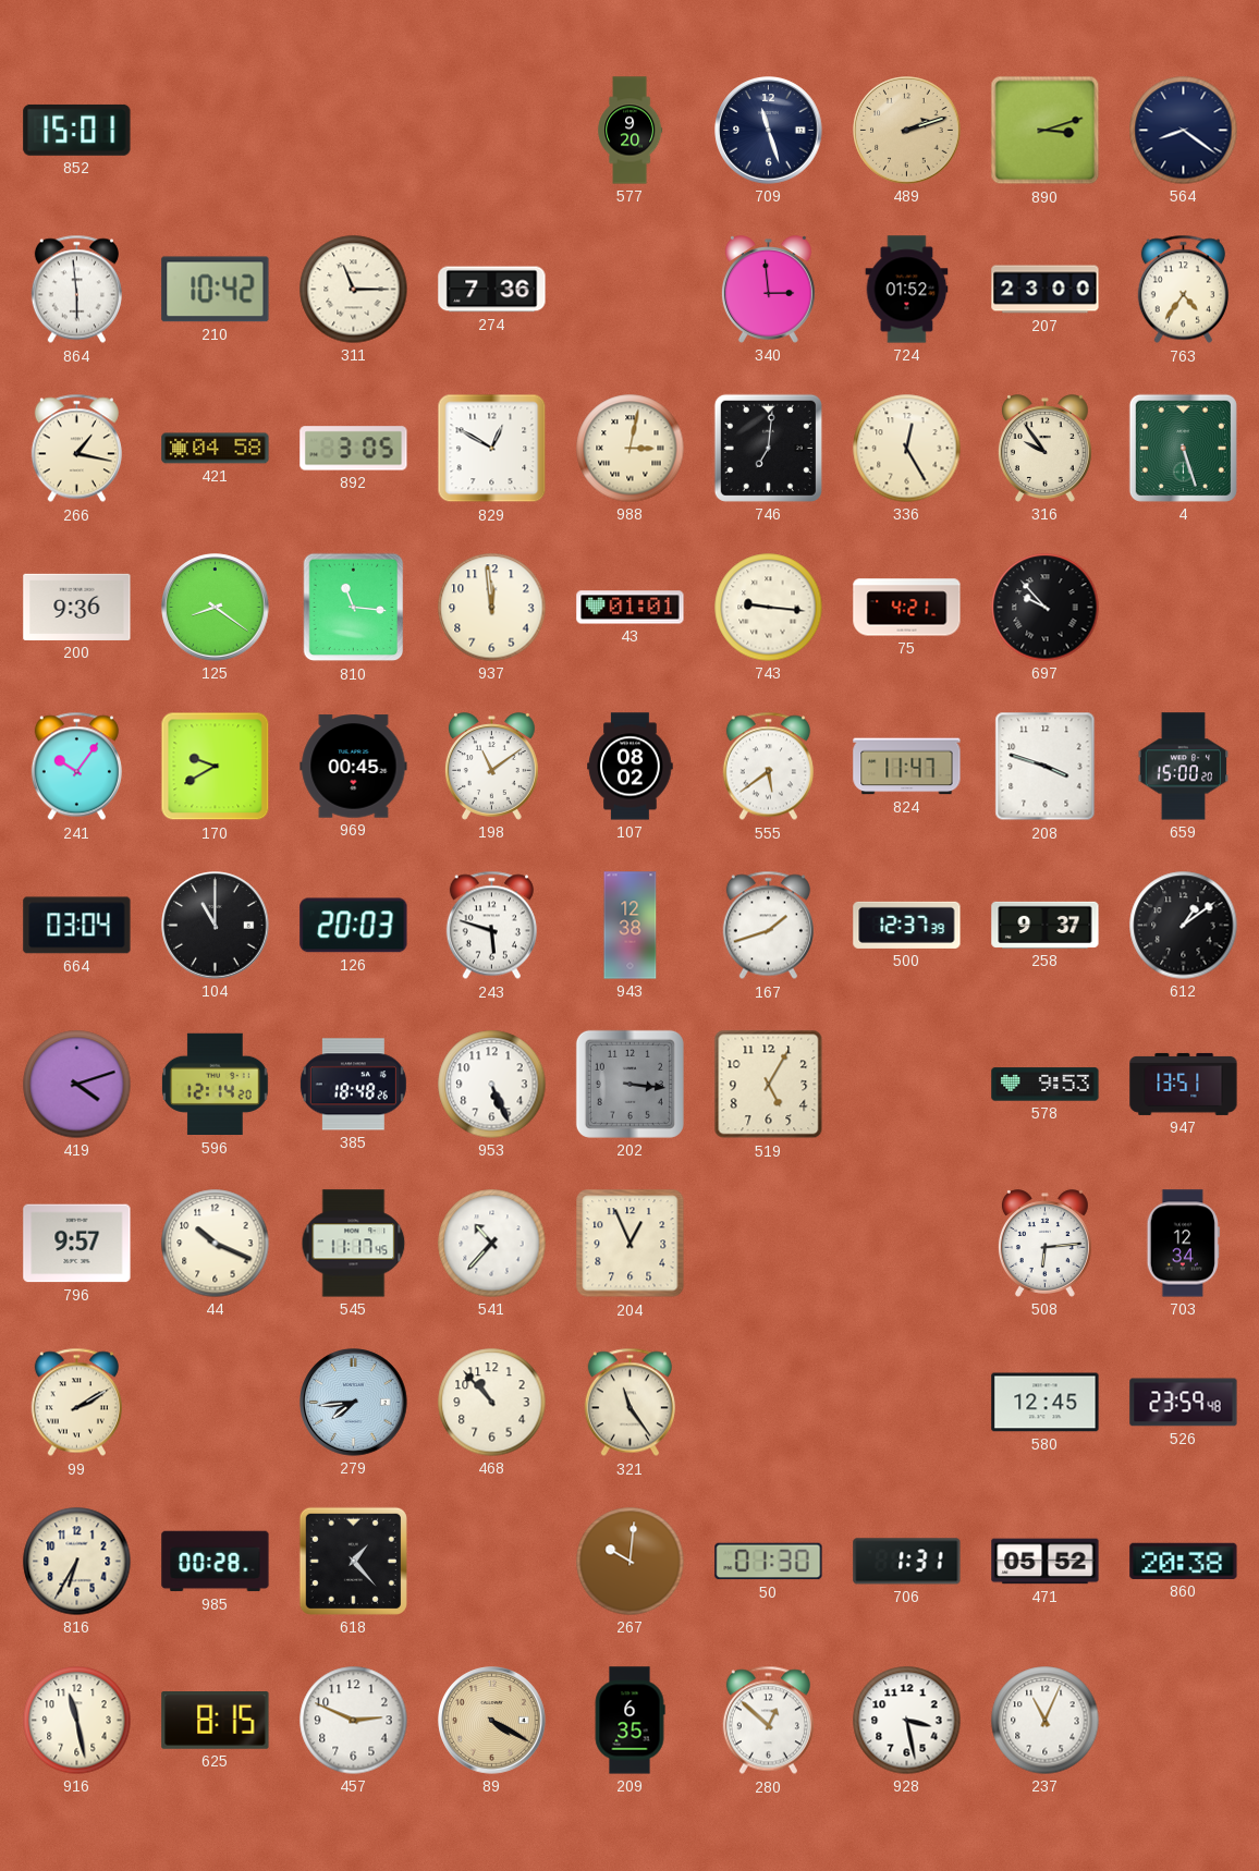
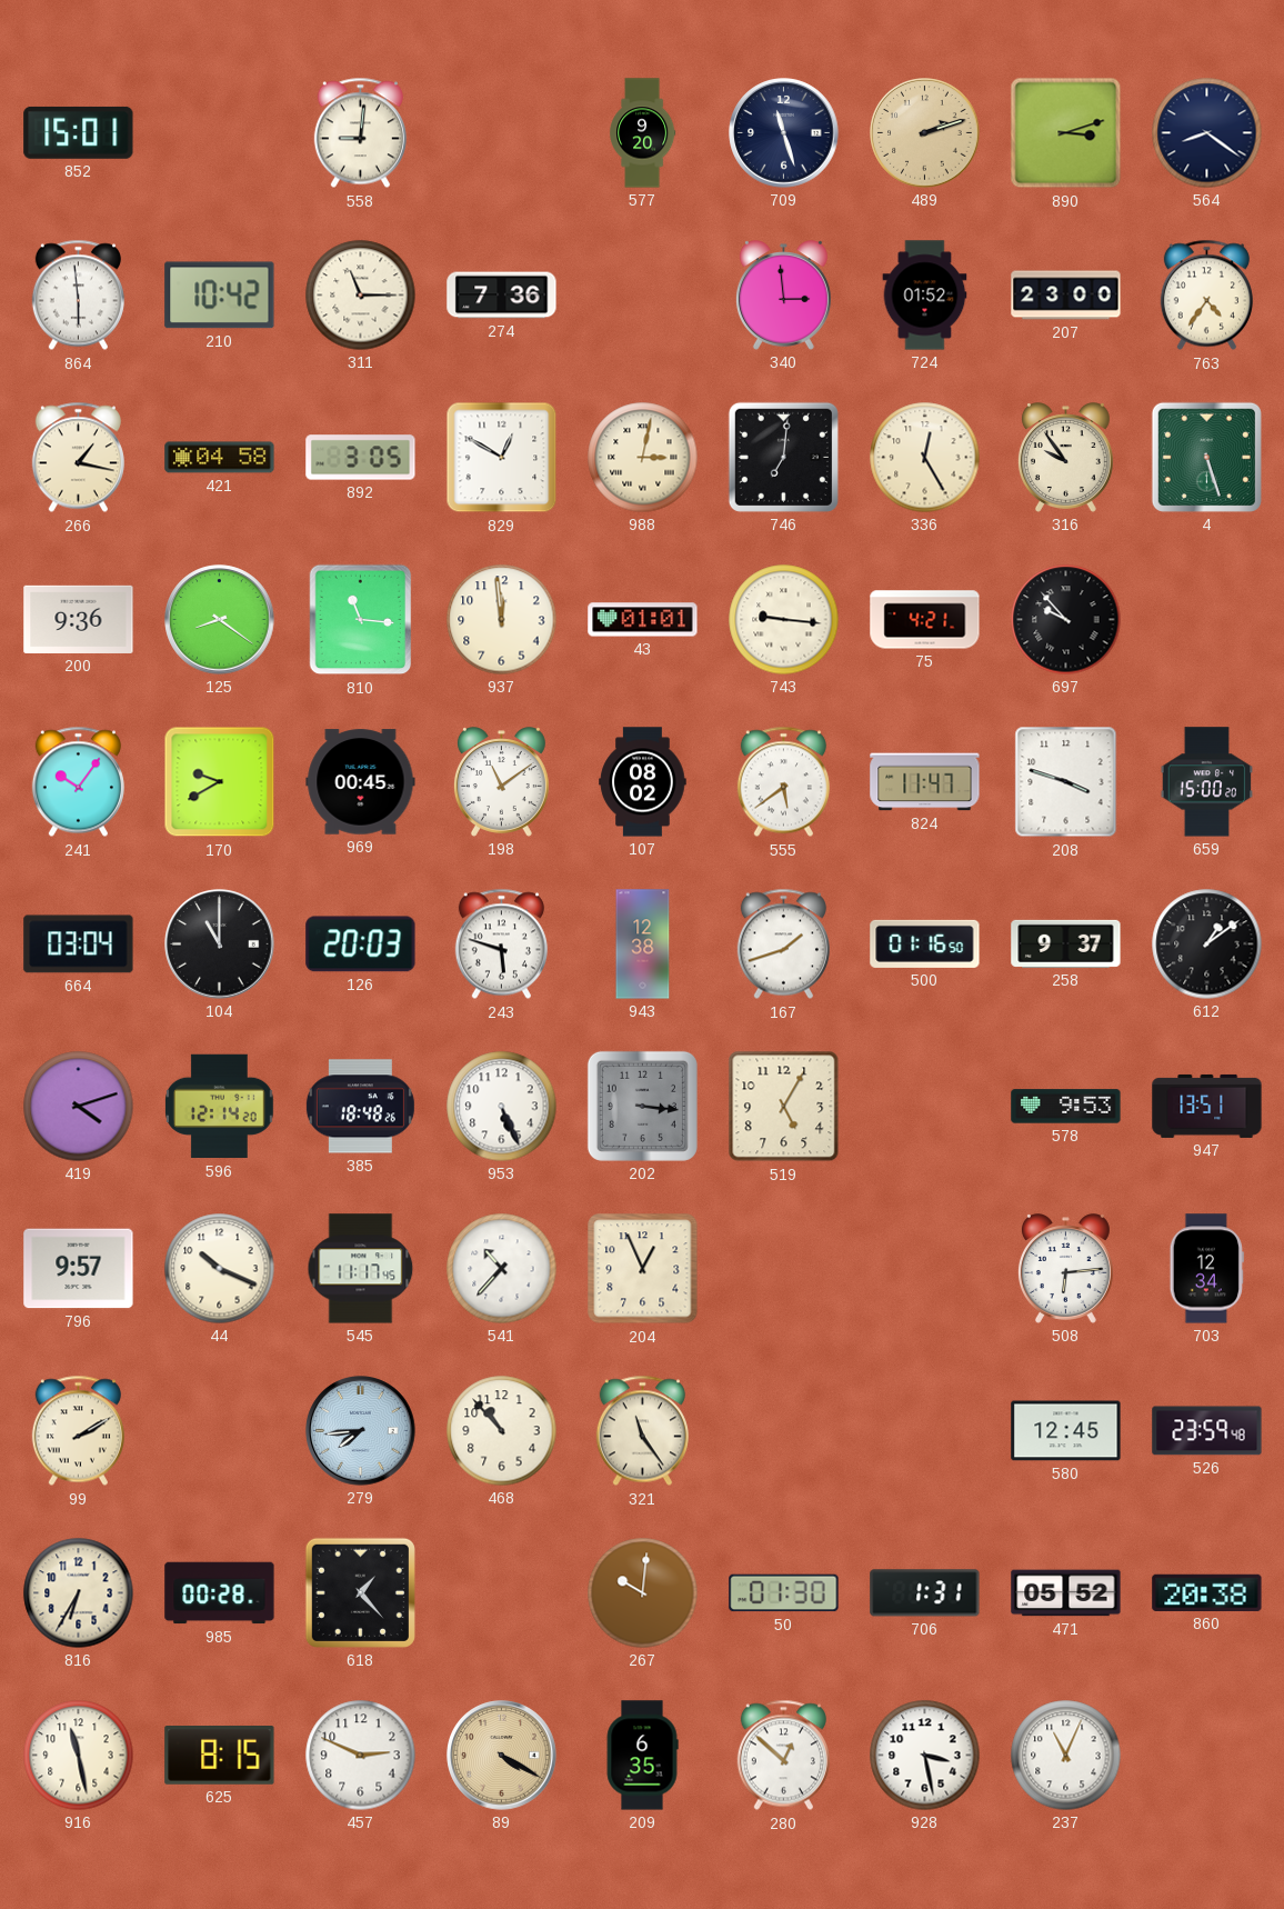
558: none -> 9:01 (360, 133)
500: 12:37 -> 01:16 (925, 943)
